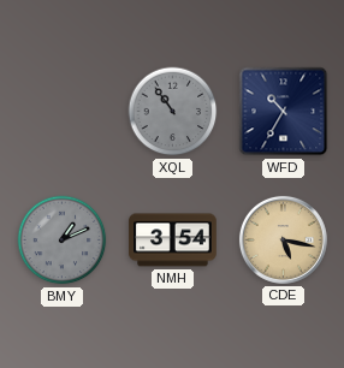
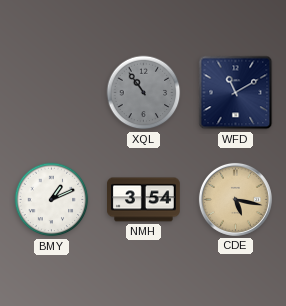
WFD: 10:35 -> 11:10 (236, 93)
BMY dial: grey -> white (52, 200)
